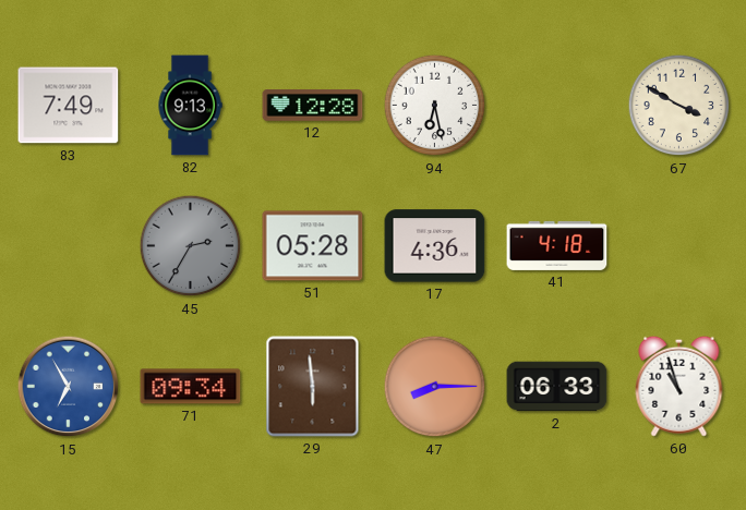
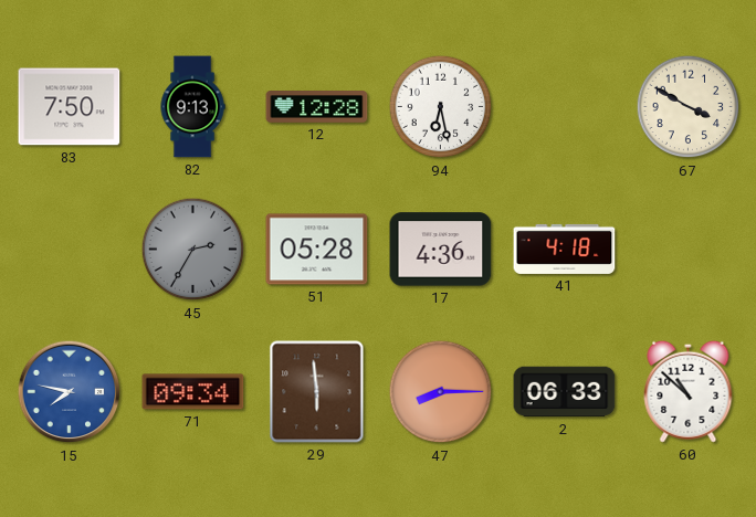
83: 7:49 -> 7:50 (70, 107)
15: 6:55 -> 7:47 (70, 392)
60: 10:57 -> 10:52 (689, 391)
